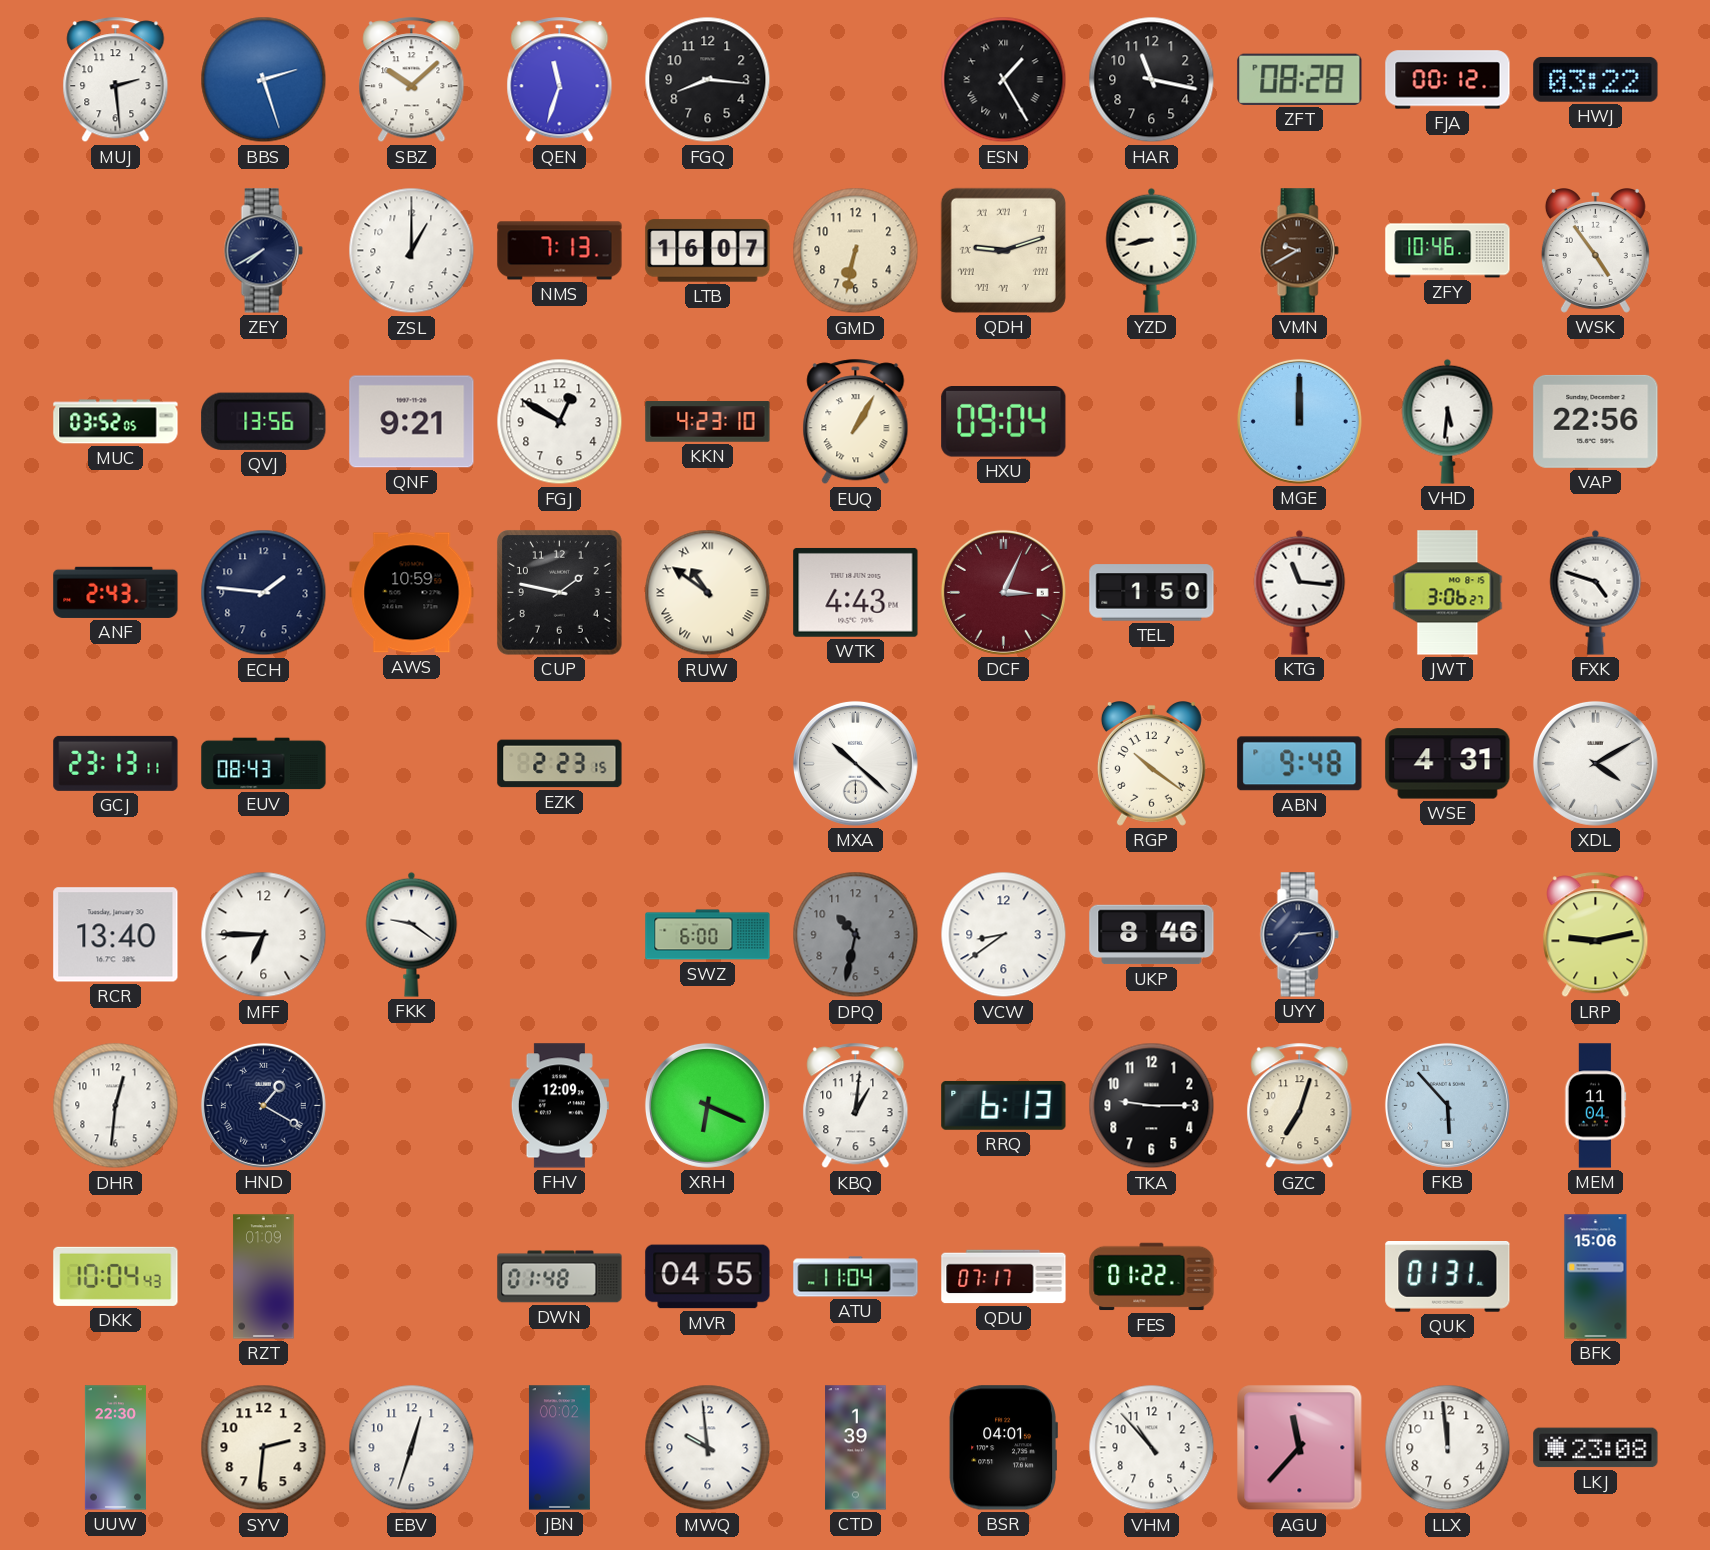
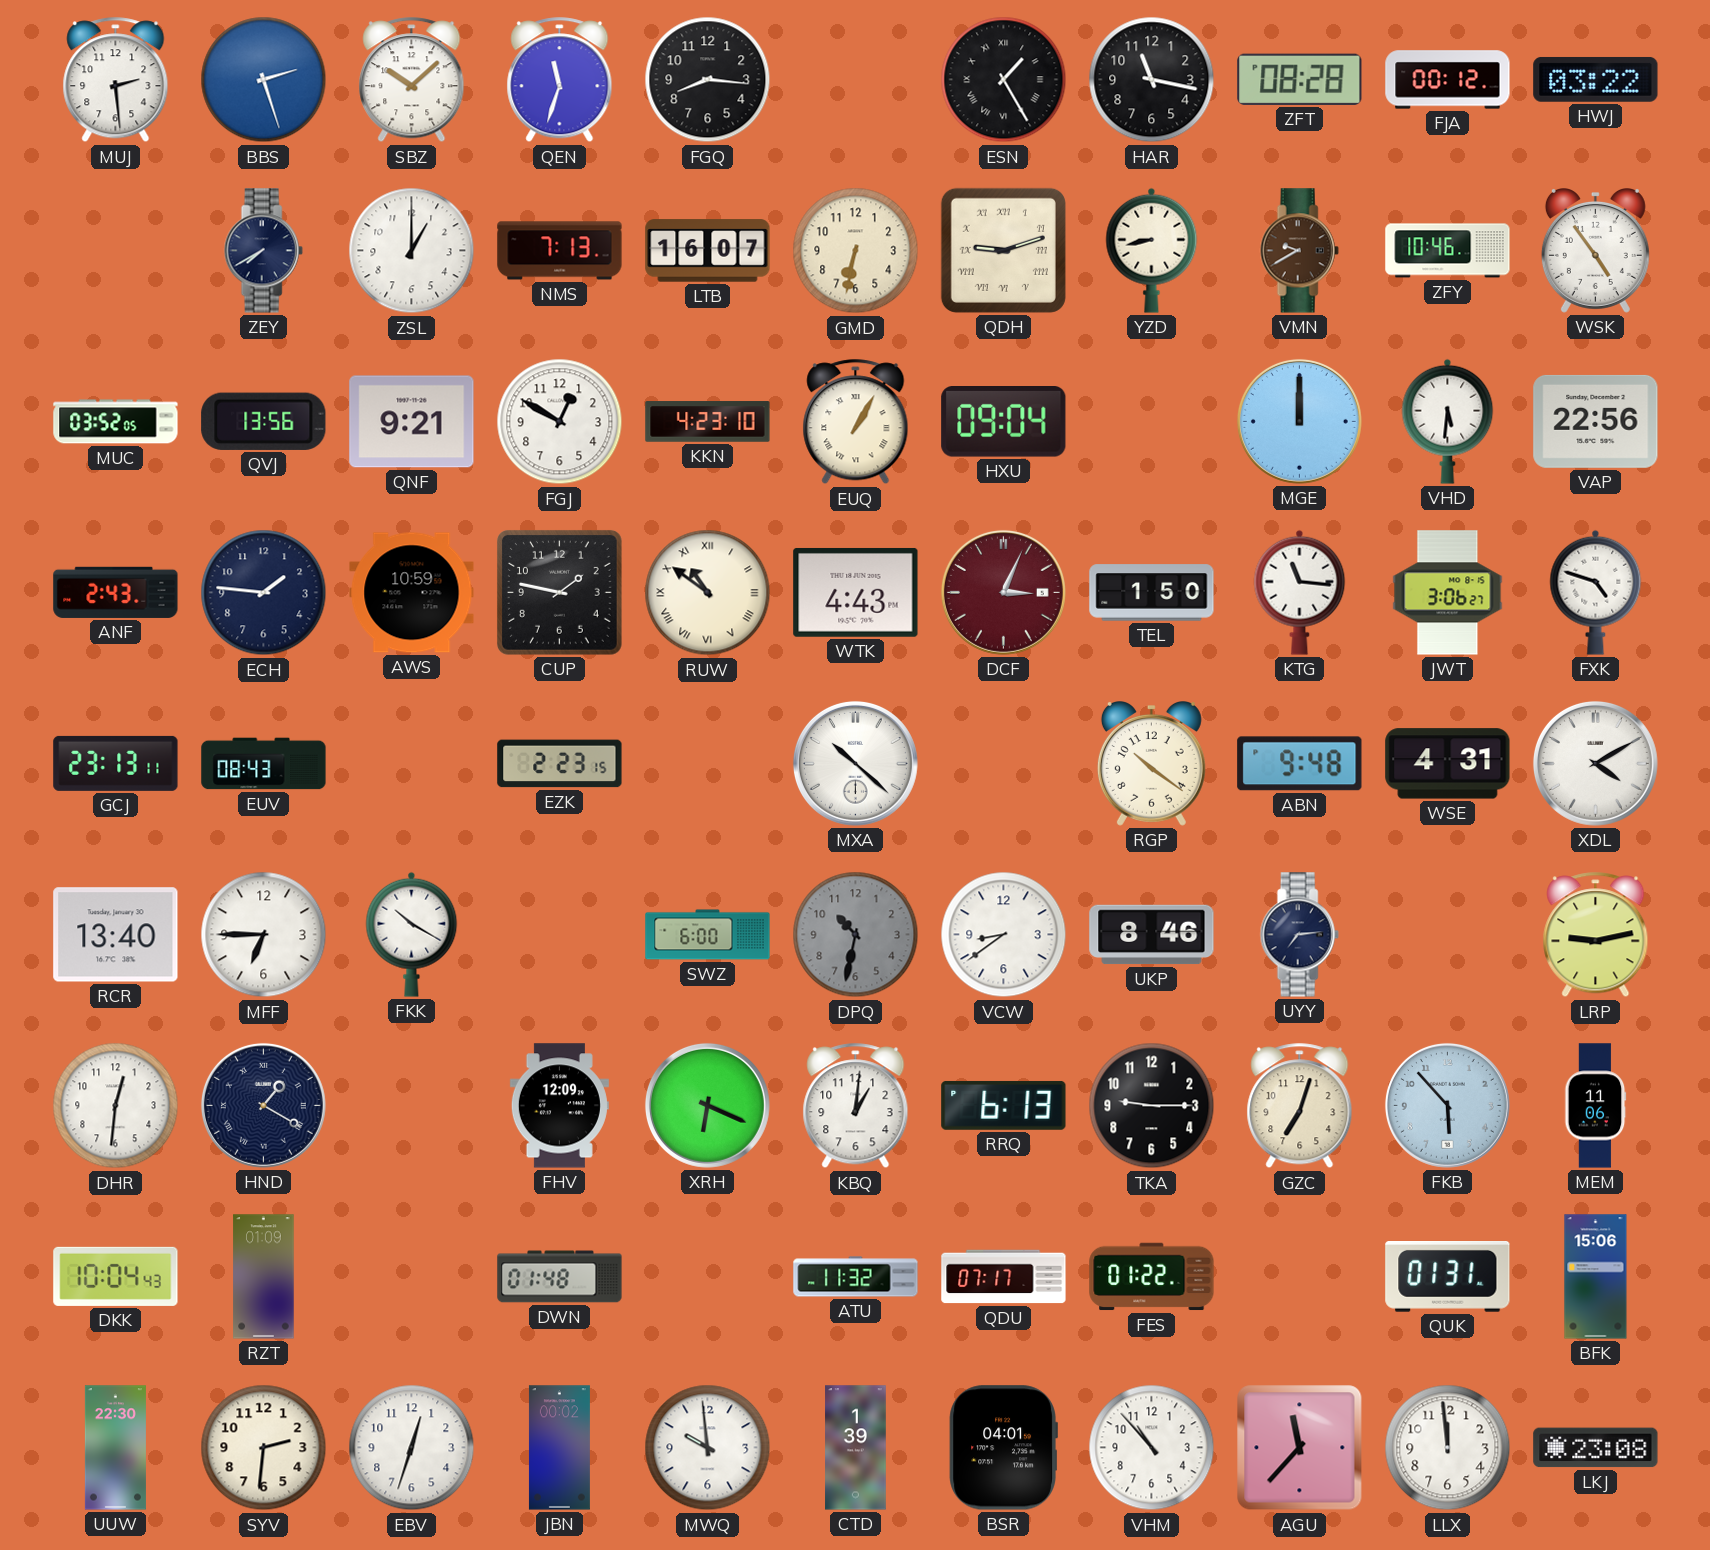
FKK: 9:21 -> 10:20 (412, 934)
MEM: 11:04 -> 11:06 (1596, 1106)
MVR: 04:55 -> none (708, 1277)
ATU: 11:04 -> 11:32 (856, 1277)
